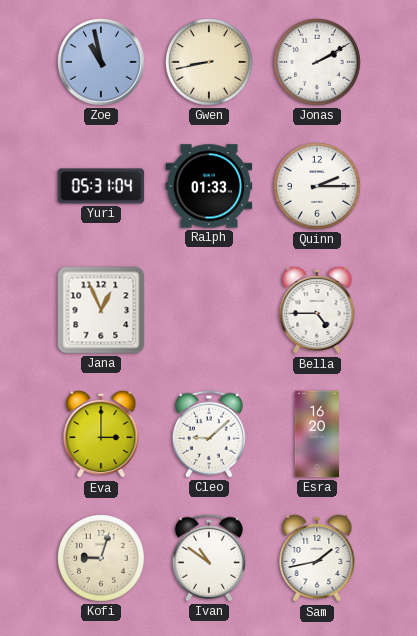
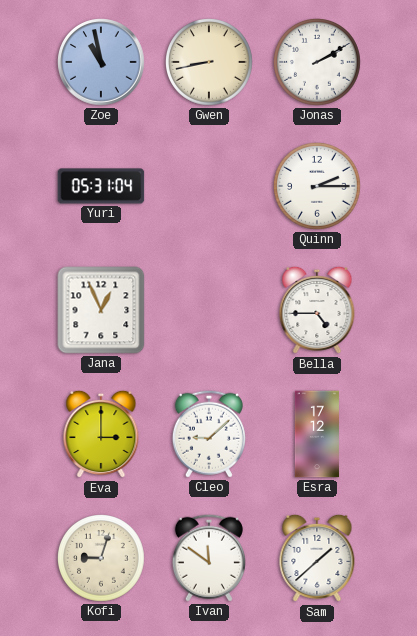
Ralph: 01:33 -> none (209, 186)
Esra: 16:20 -> 17:12 (317, 434)
Ivan: 10:51 -> 11:51 (209, 558)
Sam: 1:43 -> 1:38 (317, 558)
